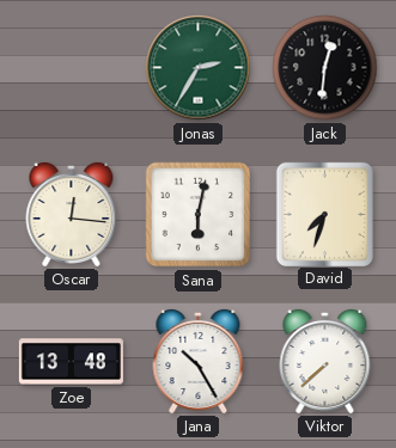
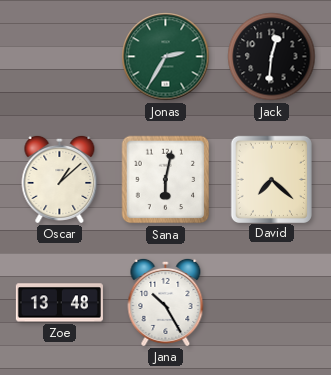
Oscar: 12:16 -> 1:08 (60, 179)
David: 7:33 -> 7:22 (271, 179)
Viktor: 7:38 -> none (325, 361)
